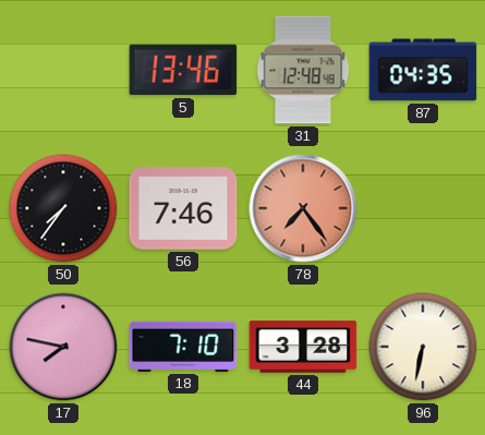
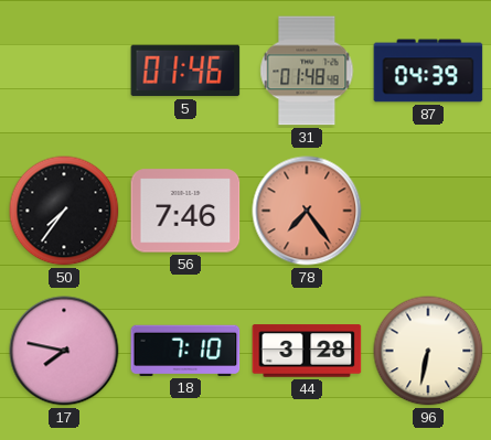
5: 13:46 -> 01:46 (185, 71)
31: 12:48 -> 01:48 (307, 71)
87: 04:35 -> 04:39 (428, 71)
